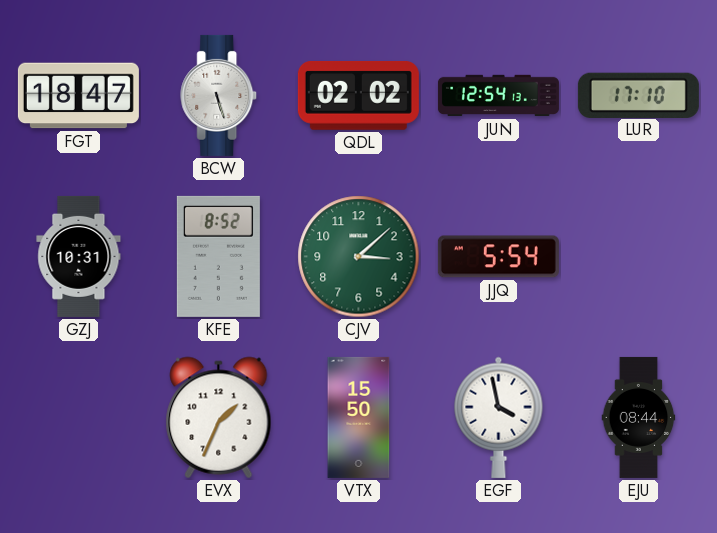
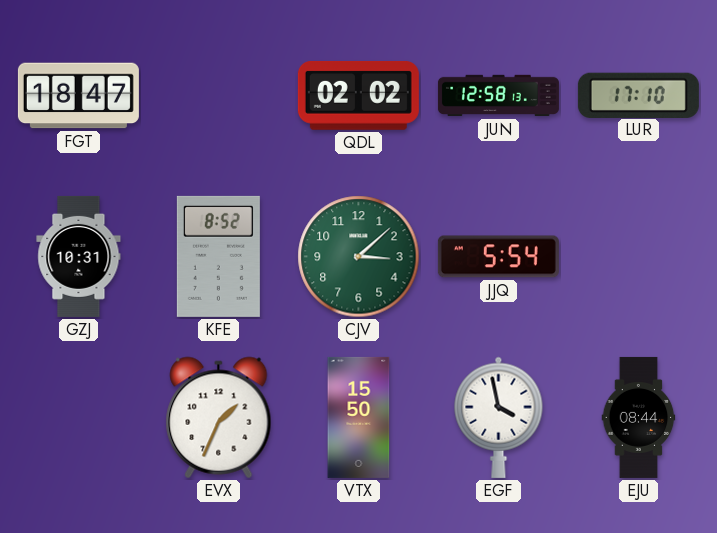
BCW: 5:27 -> none (219, 95)
JUN: 12:54 -> 12:58 (498, 96)
